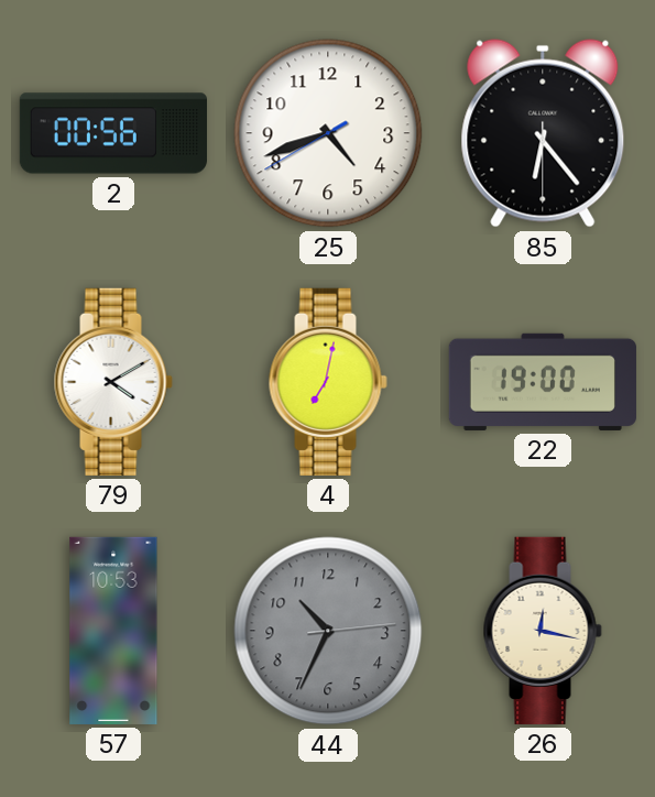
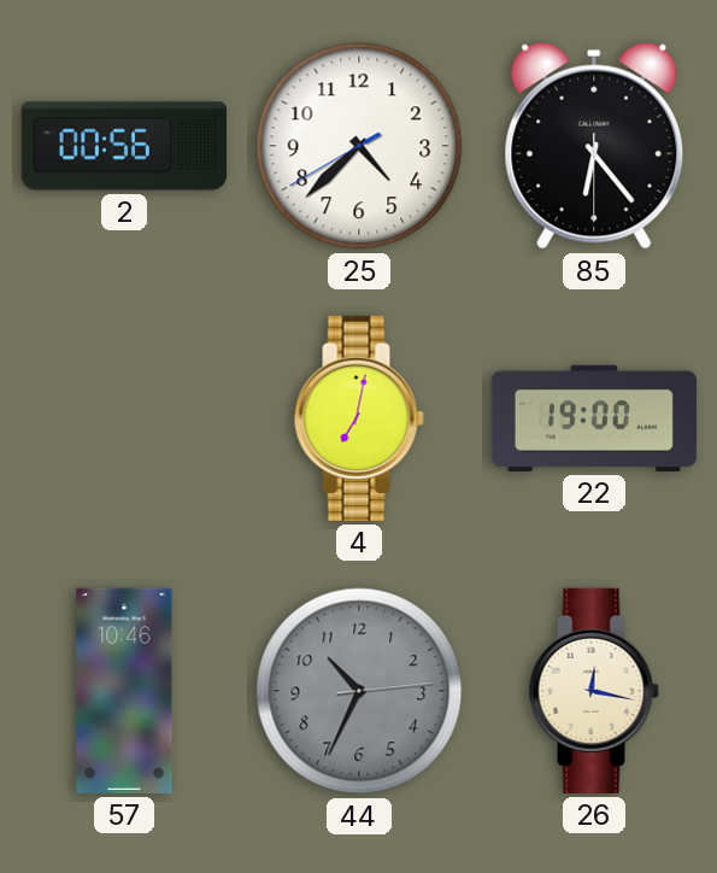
25: 4:41 -> 4:37 (359, 146)
79: 4:10 -> none (113, 382)
57: 10:53 -> 10:46 (124, 691)
